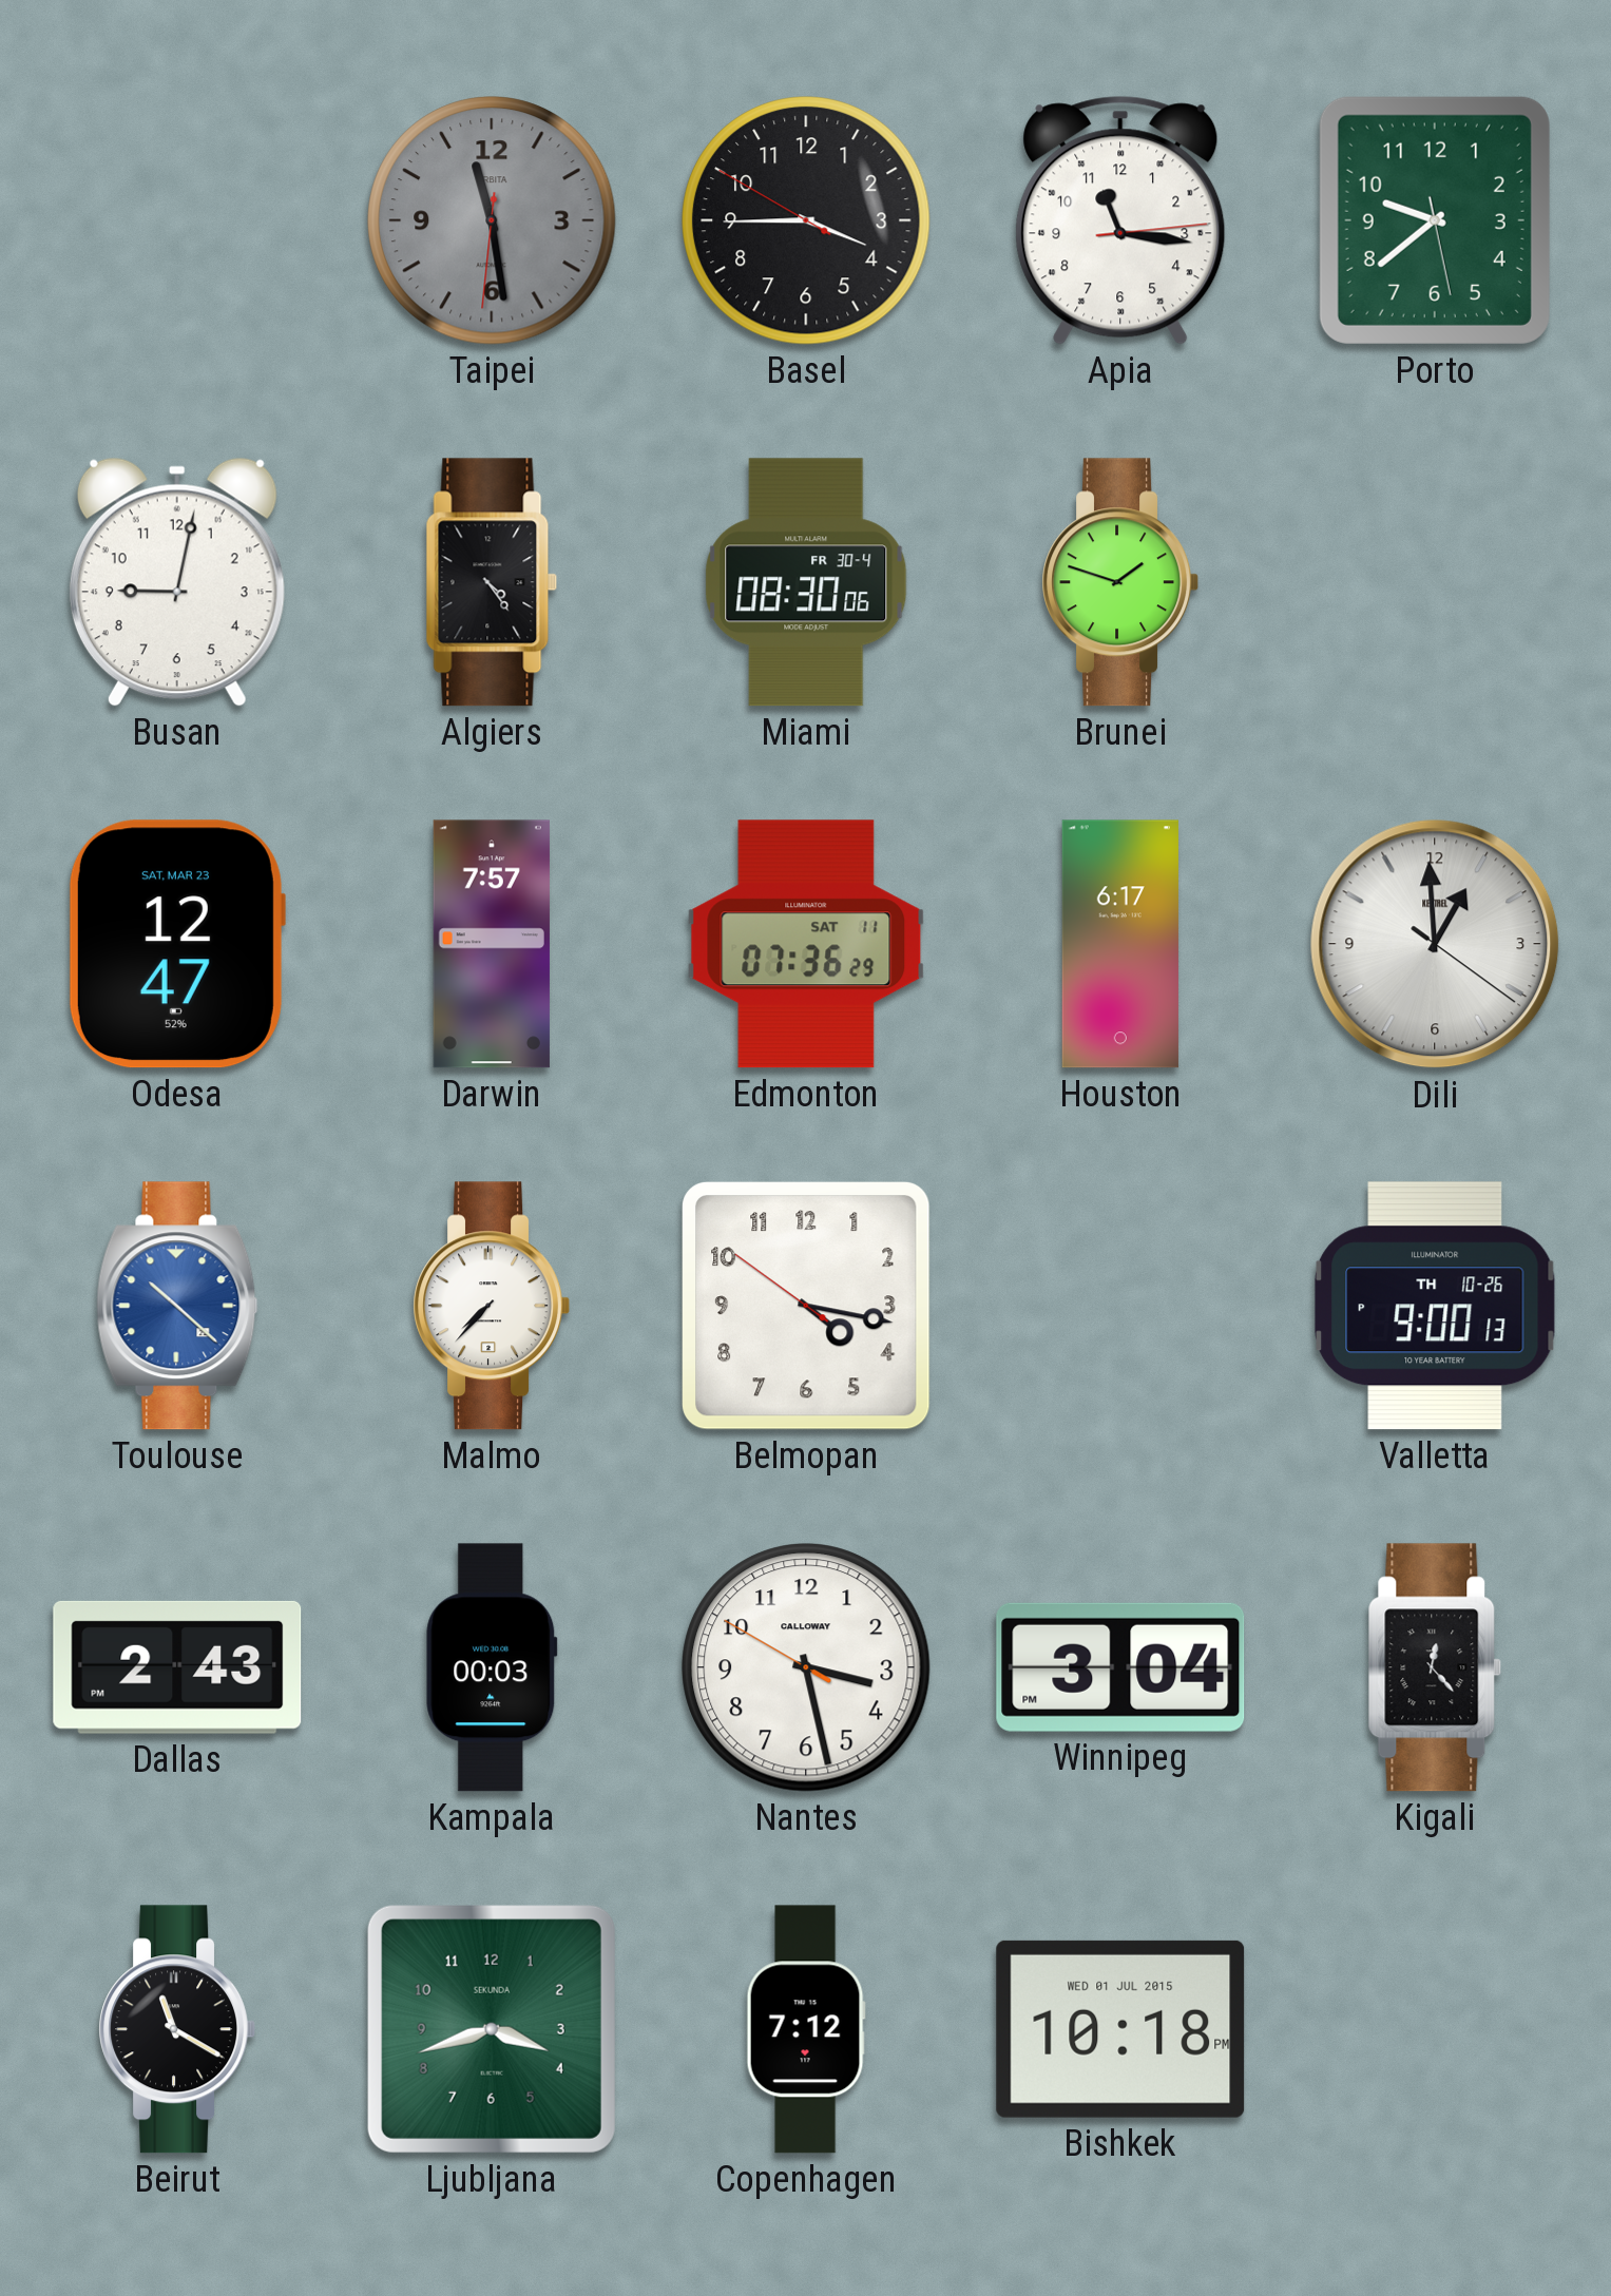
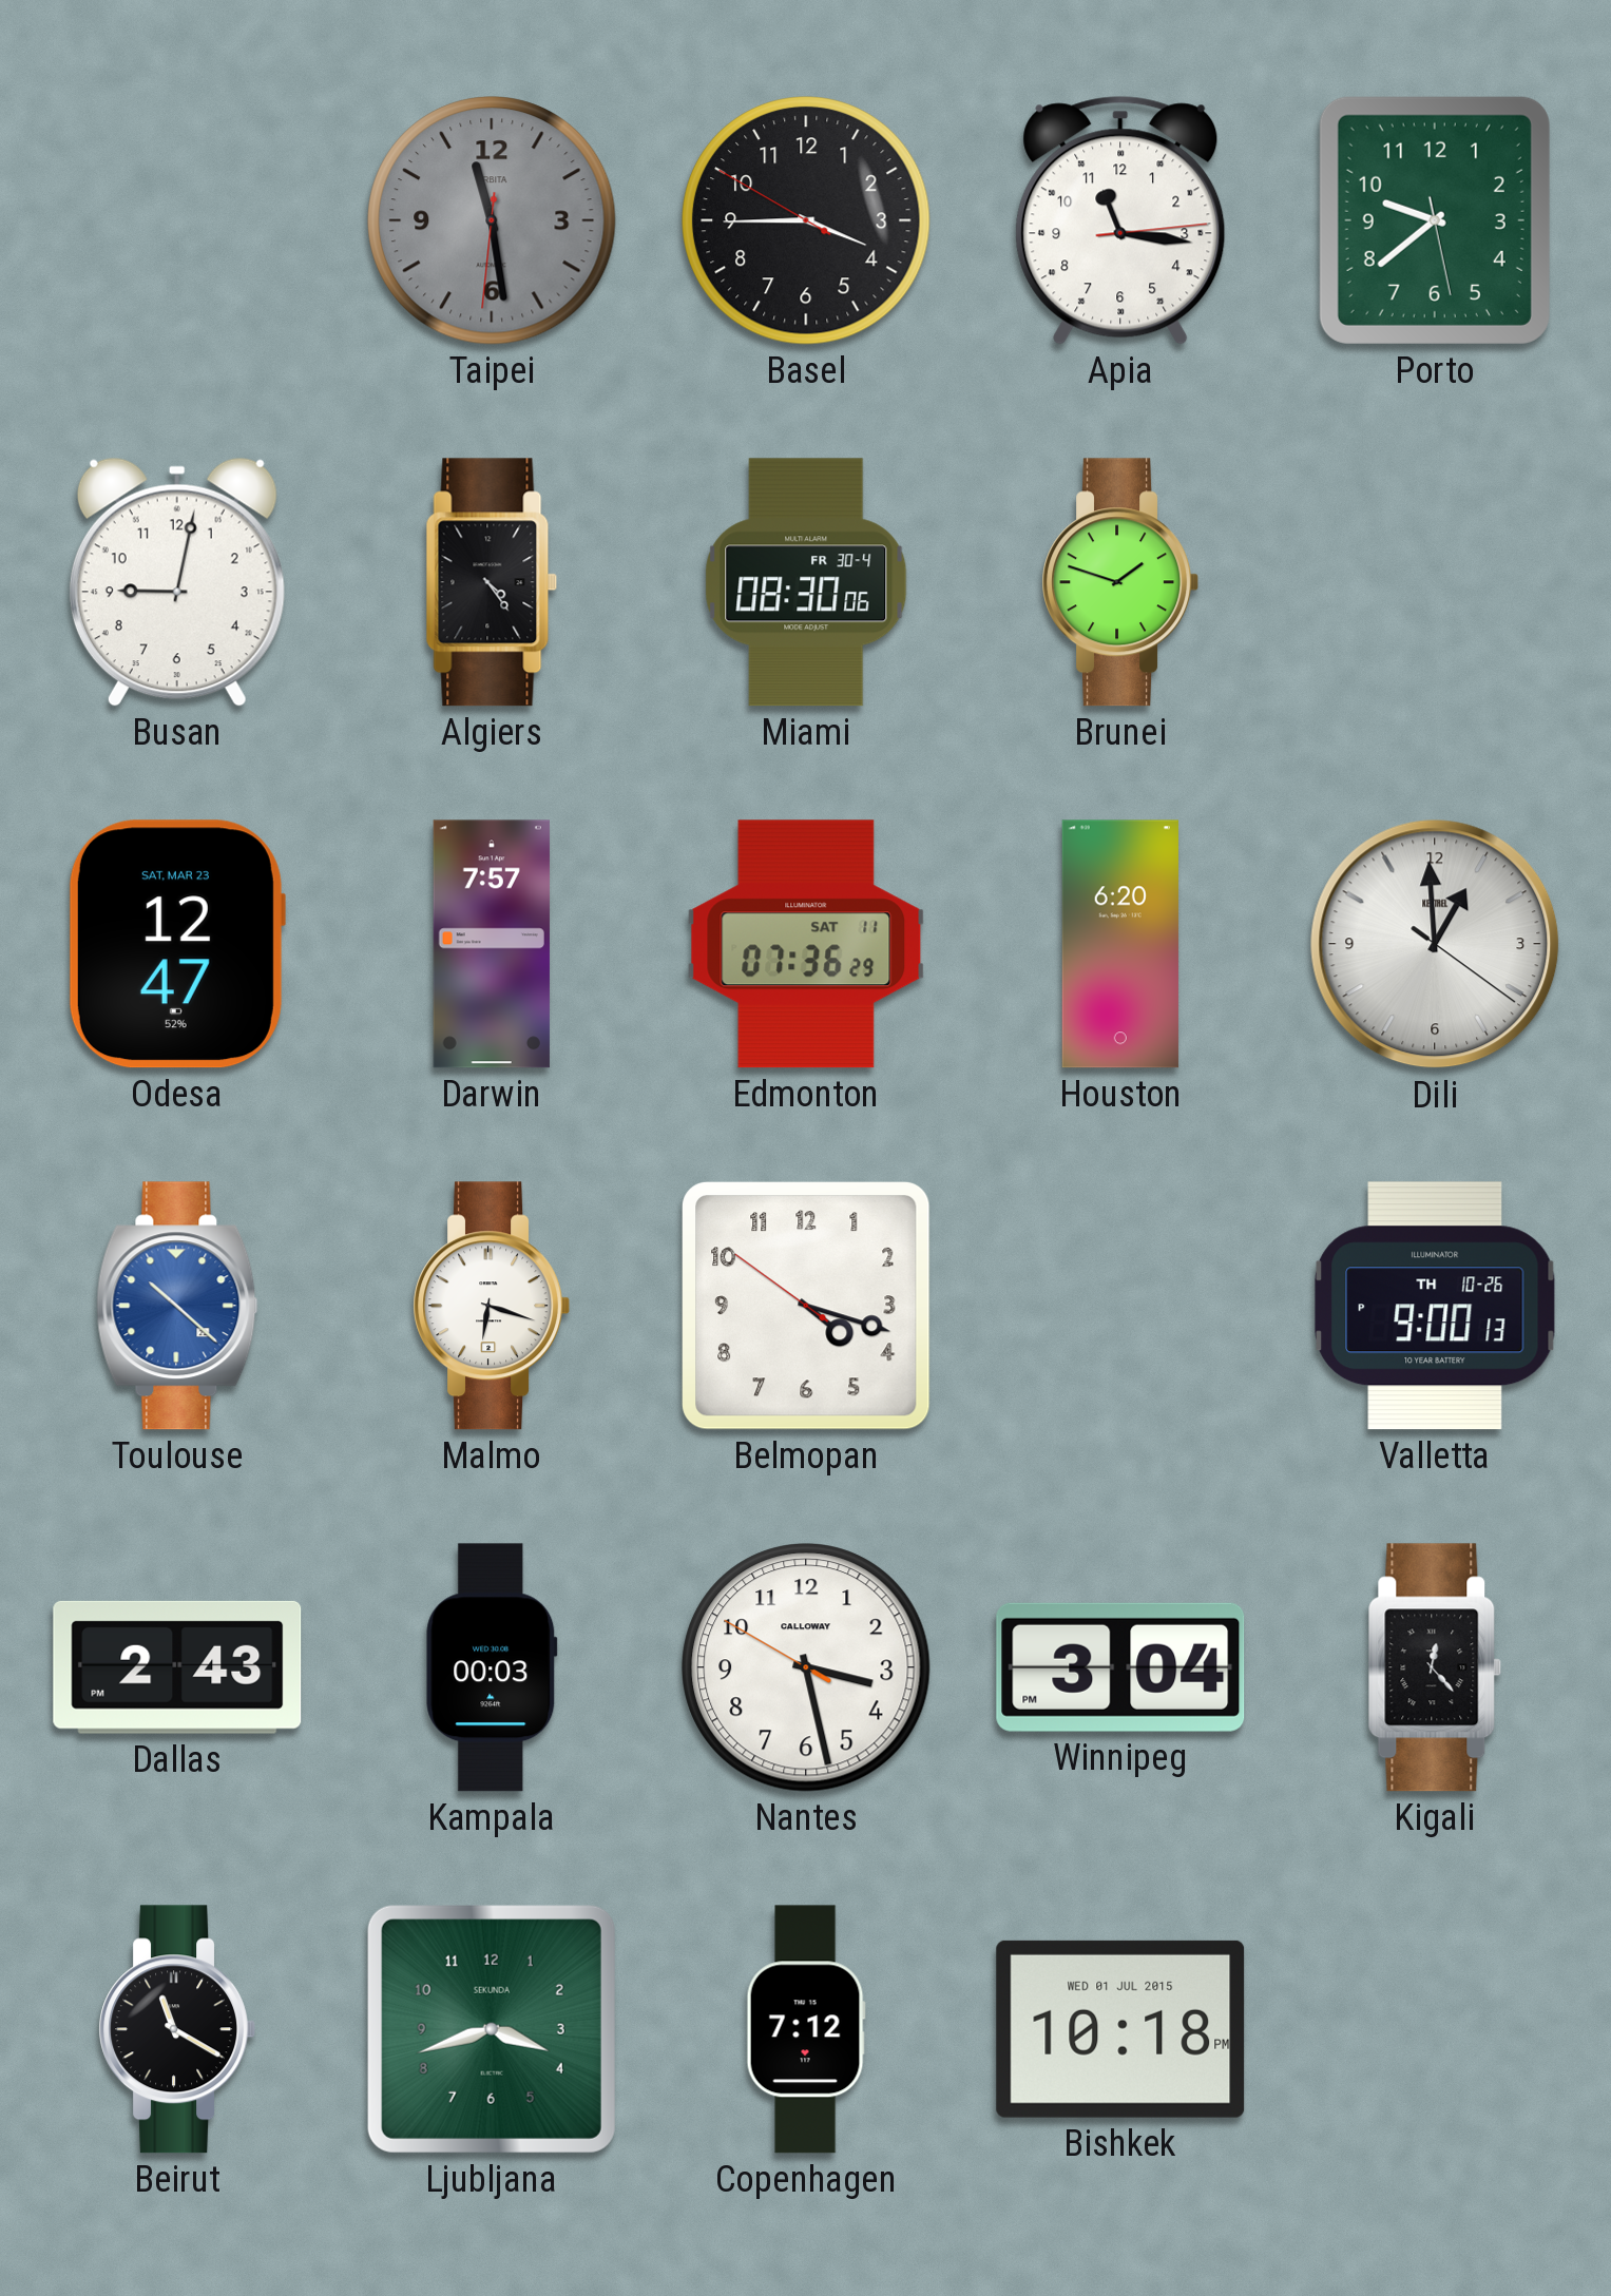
Houston: 6:17 -> 6:20 (1120, 944)
Malmo: 7:37 -> 6:18 (491, 1306)
Belmopan: 4:16 -> 4:17 (807, 1307)
